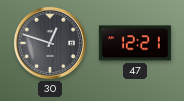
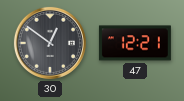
30: 12:48 -> 12:51 (50, 43)
